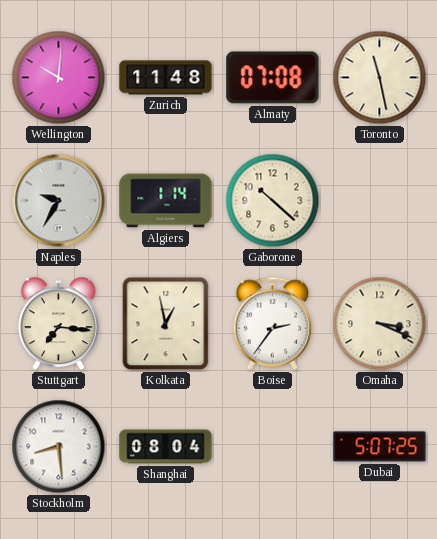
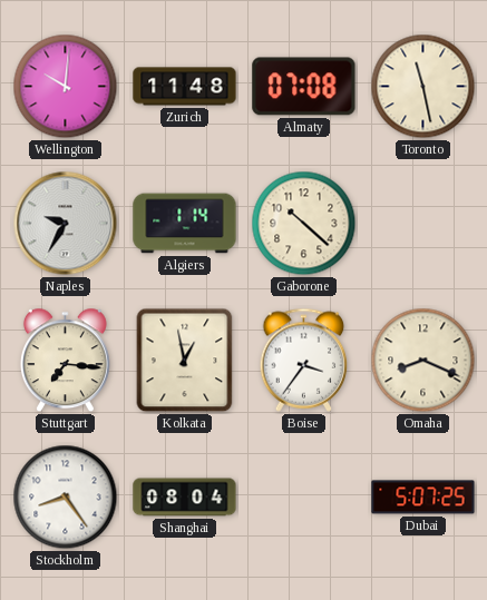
Boise: 2:36 -> 3:36 (304, 360)
Omaha: 3:19 -> 8:19 (423, 361)
Stockholm: 8:29 -> 8:24 (66, 498)
